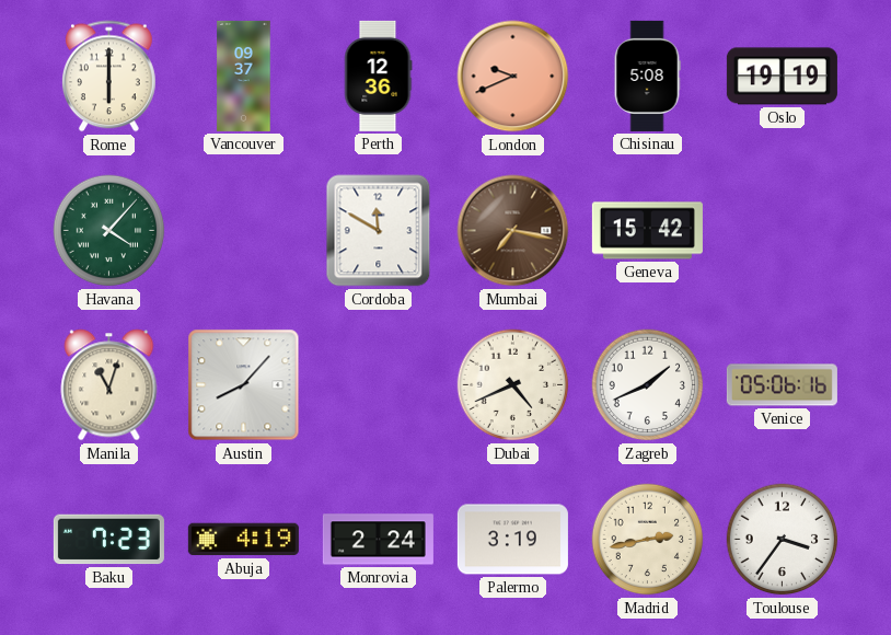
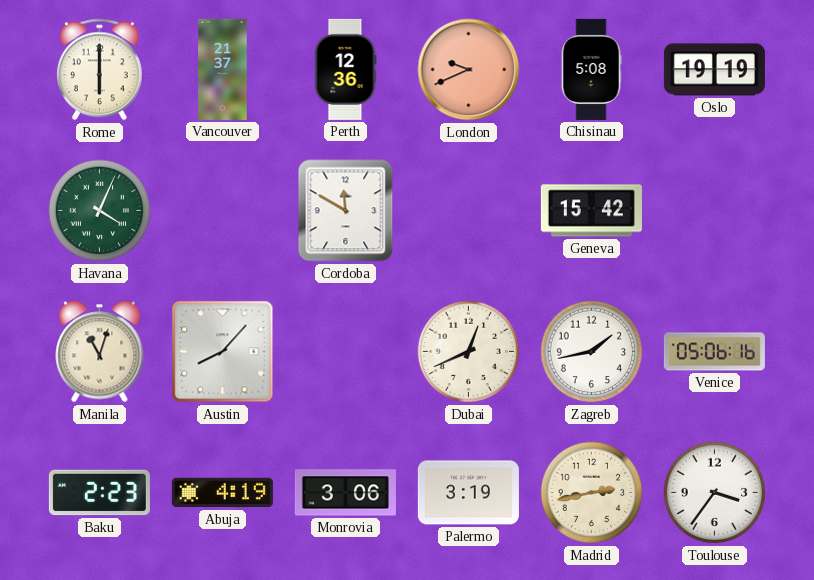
Vancouver: 09:37 -> 21:37 (223, 69)
Havana: 4:07 -> 4:04 (100, 211)
Mumbai: 7:17 -> none (513, 231)
Dubai: 4:41 -> 12:41 (469, 352)
Zagreb: 1:41 -> 1:43 (592, 352)
Baku: 7:23 -> 2:23 (99, 493)
Monrovia: 2:24 -> 3:06 (345, 493)
